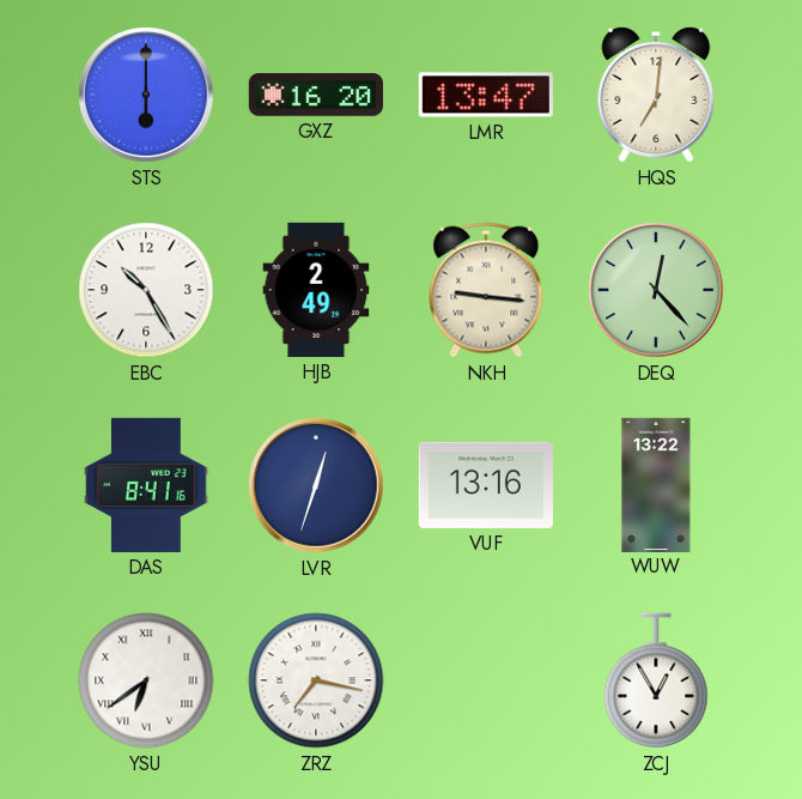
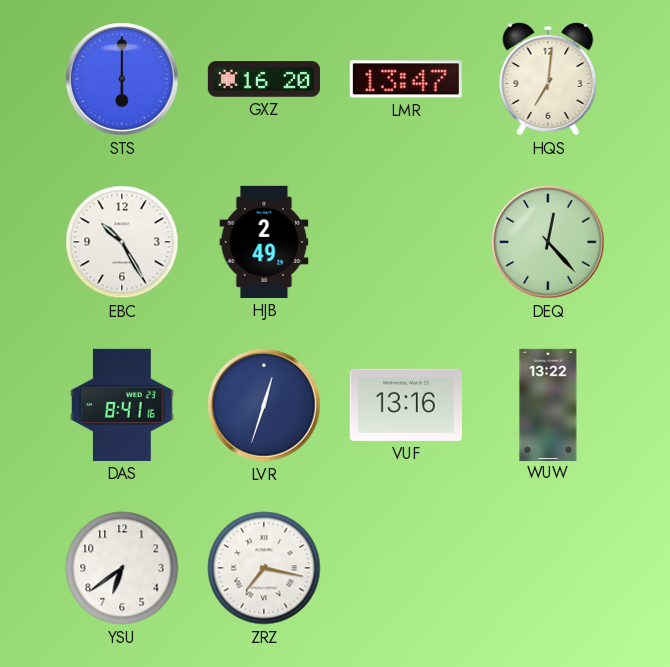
NKH: 9:16 -> none (486, 290)
YSU numerals: Roman -> Arabic (122, 568)
ZCJ: 12:55 -> none (656, 680)
